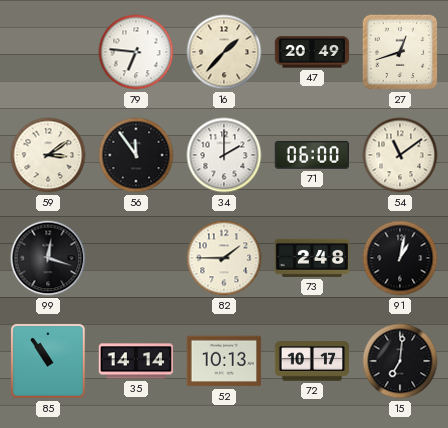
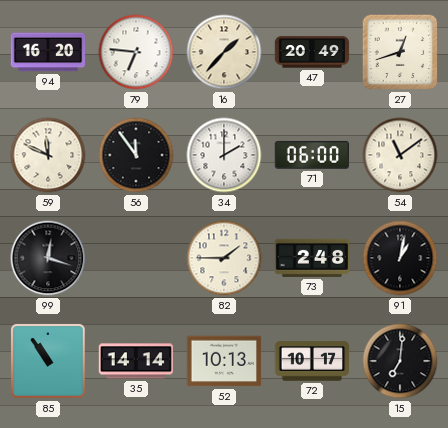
94: none -> 16:20 (48, 52)
59: 3:09 -> 11:49 (48, 155)
